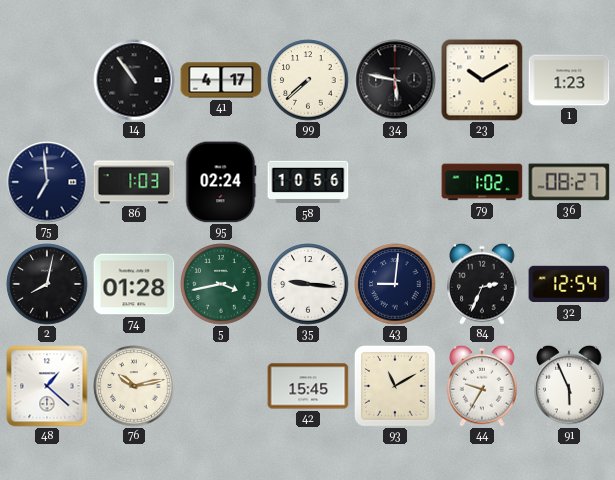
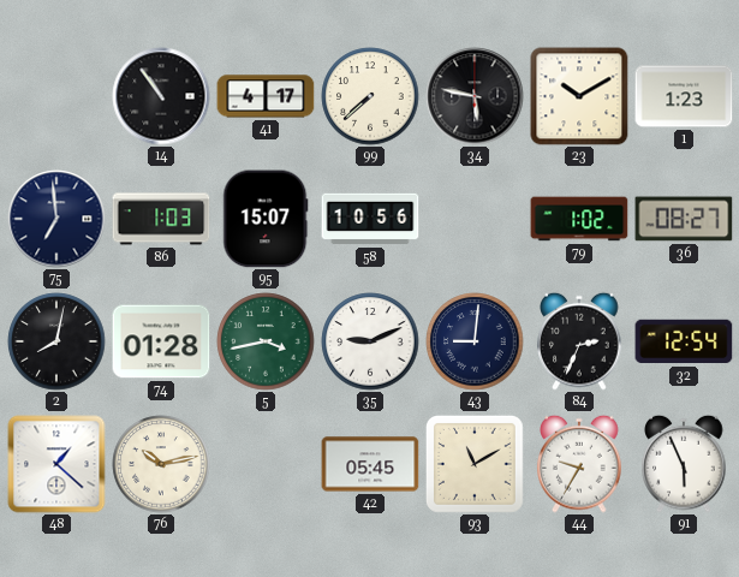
95: 02:24 -> 15:07 (266, 219)
35: 9:16 -> 9:11 (370, 341)
42: 15:45 -> 05:45 (370, 464)
